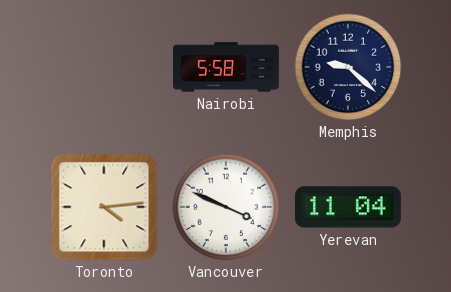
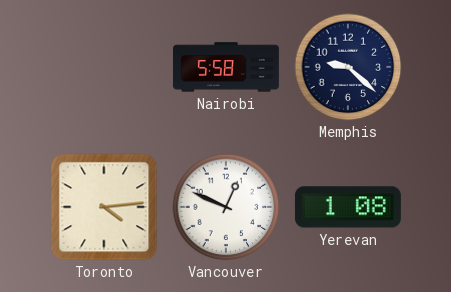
Vancouver: 3:49 -> 12:49 (226, 207)
Yerevan: 11:04 -> 1:08 (348, 207)
